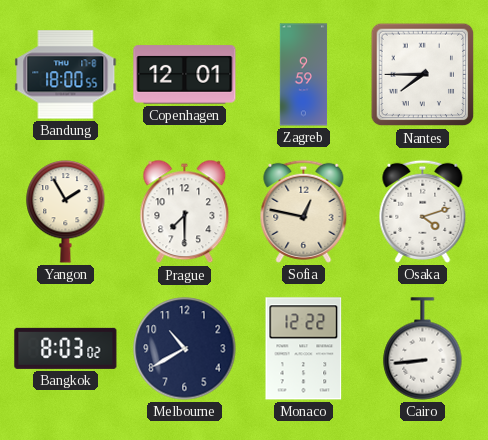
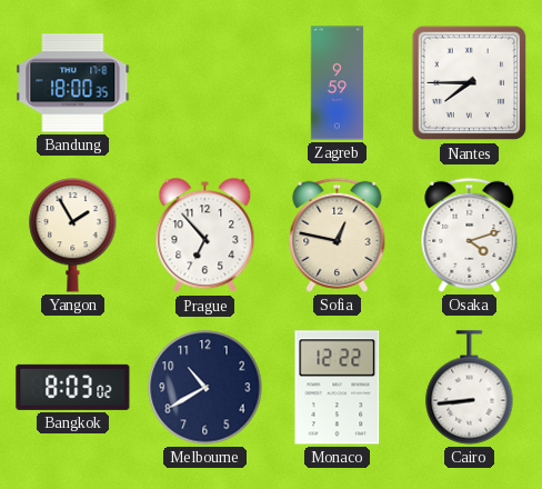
Bandung: 18:00:55 -> 18:00:35 (73, 83)
Copenhagen: 12:01 -> none (185, 75)
Prague: 7:30 -> 6:53 (205, 236)
